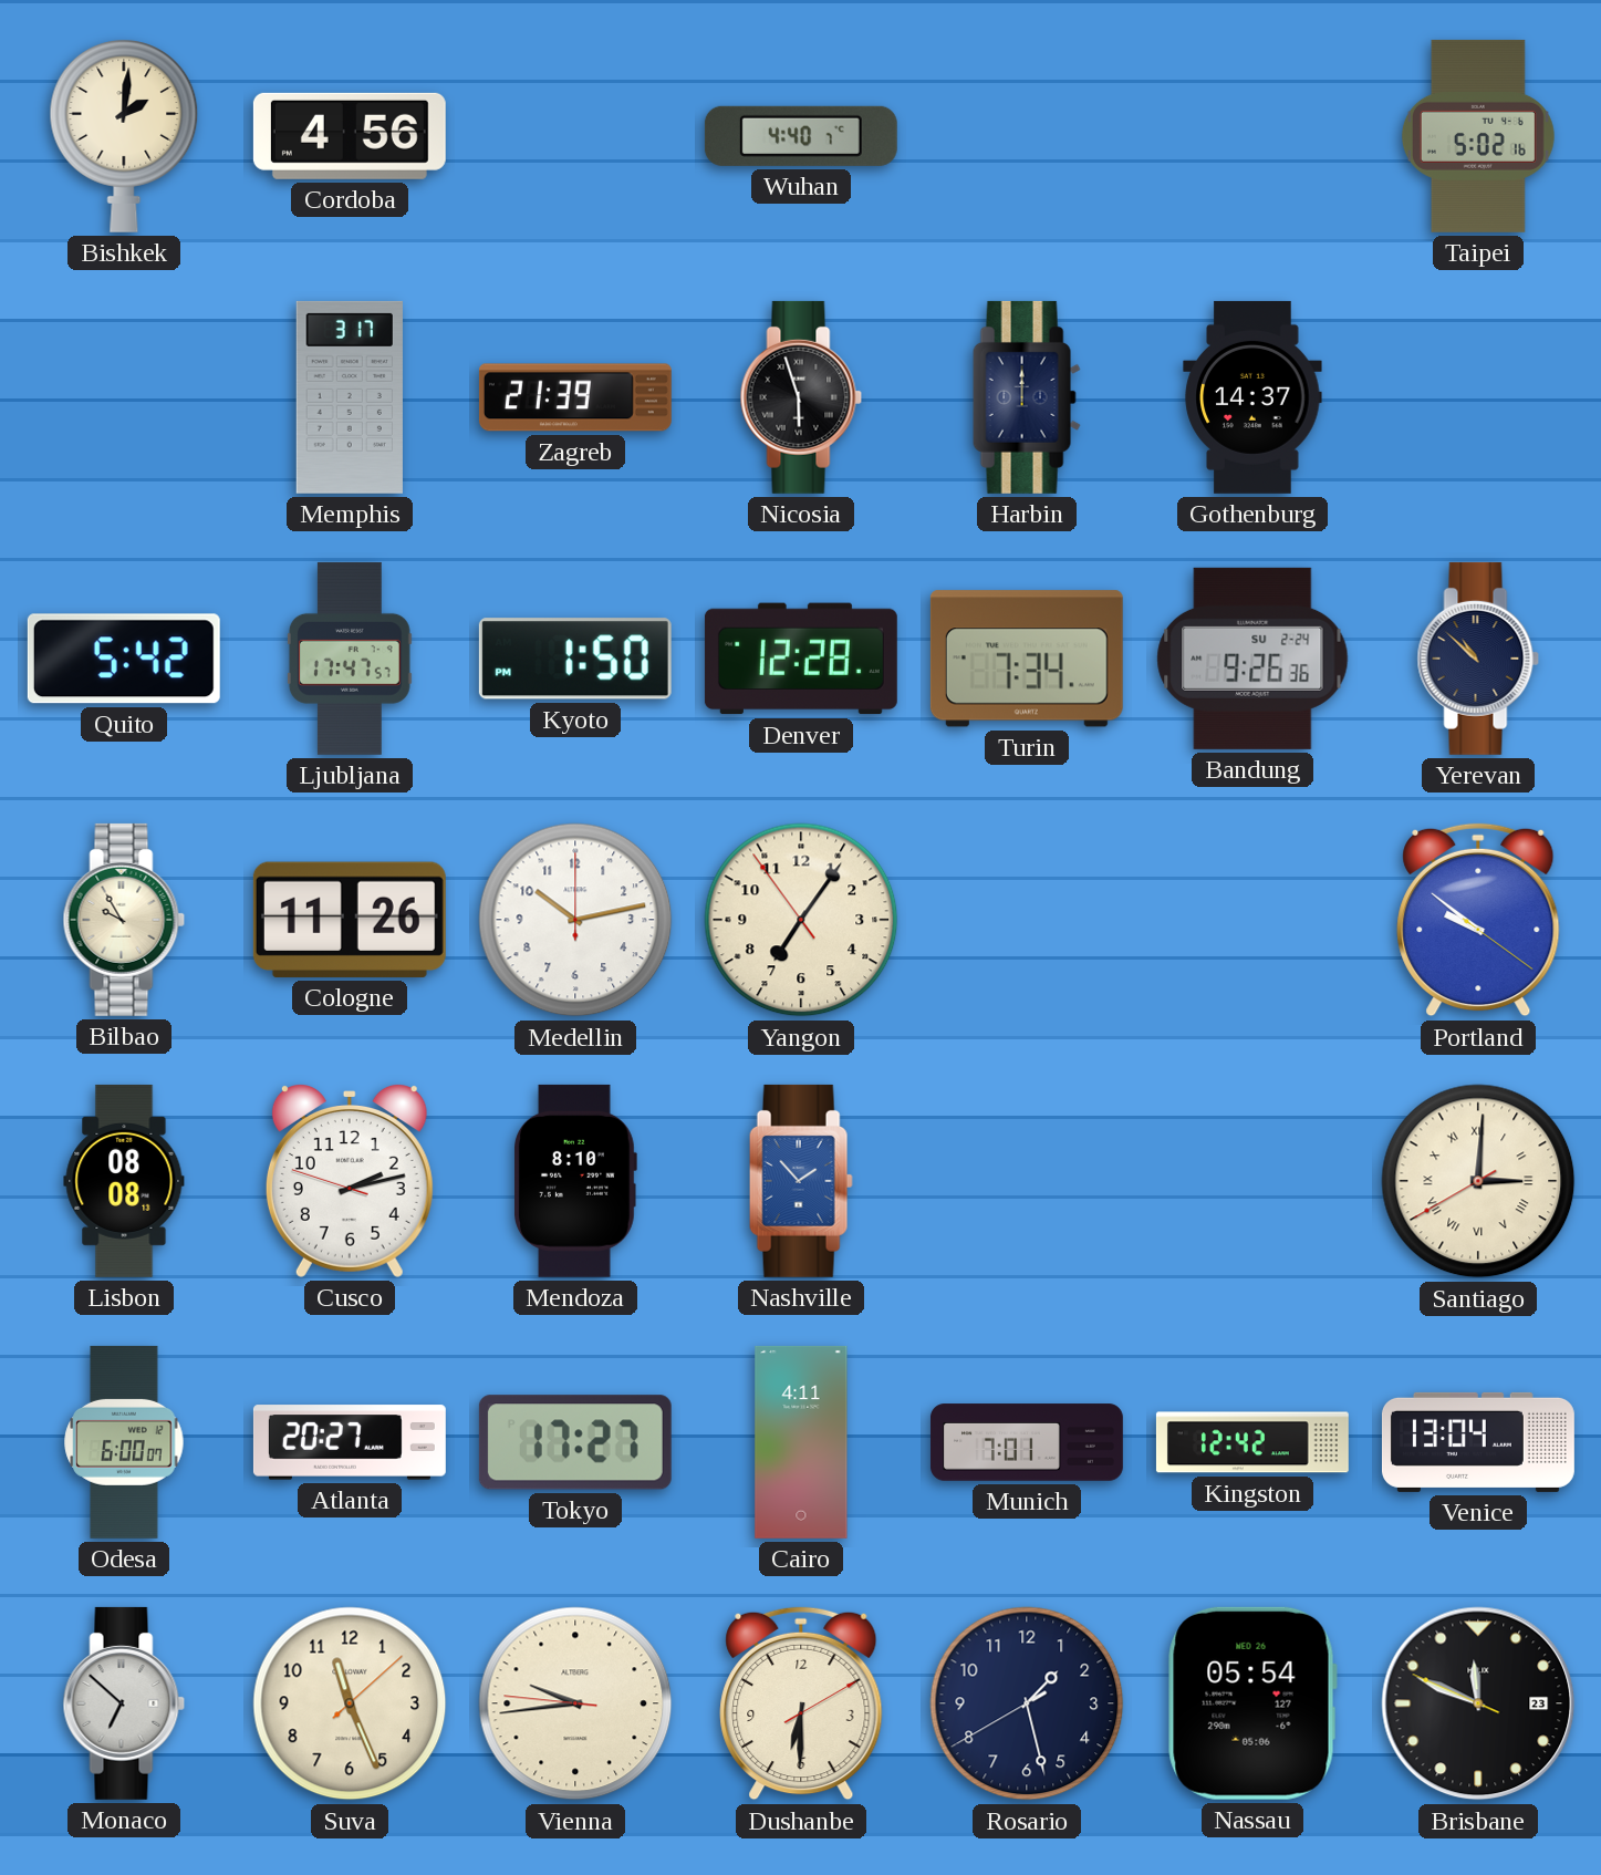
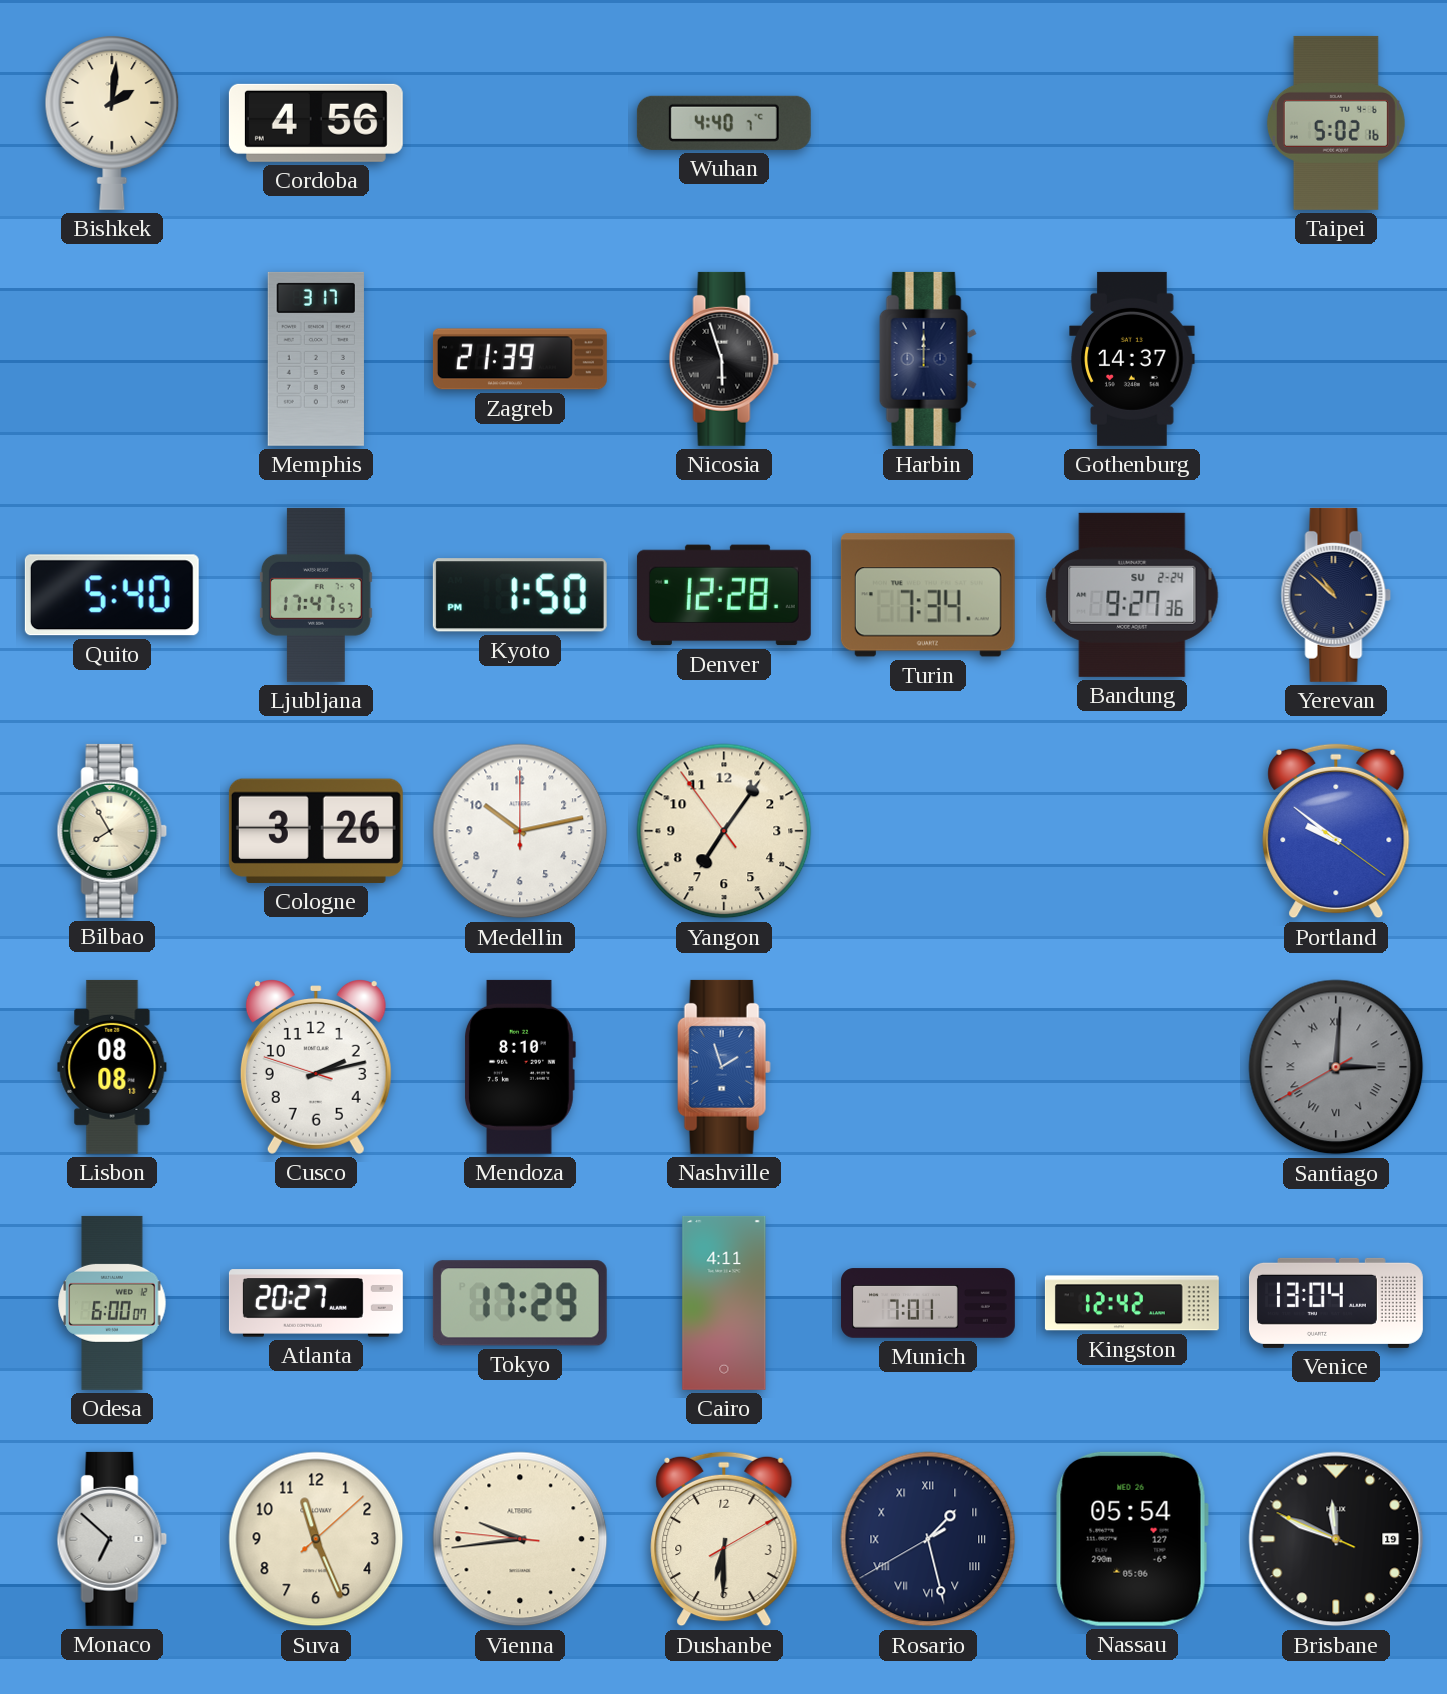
Quito: 5:42 -> 5:40 (112, 595)
Bandung: 9:26 -> 9:27 (1132, 595)
Bilbao: 9:55 -> 7:55 (112, 831)
Cologne: 11:26 -> 3:26 (316, 831)
Nashville: 1:53 -> 1:57 (724, 1067)
Santiago dial: cream -> grey (1336, 1067)
Tokyo: 17:27 -> 17:29 (520, 1303)
Rosario numerals: Arabic -> Roman (928, 1539)
Brisbane date: 23 -> 19 (1336, 1539)
